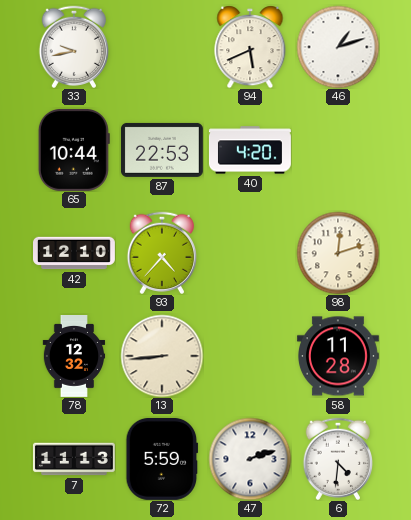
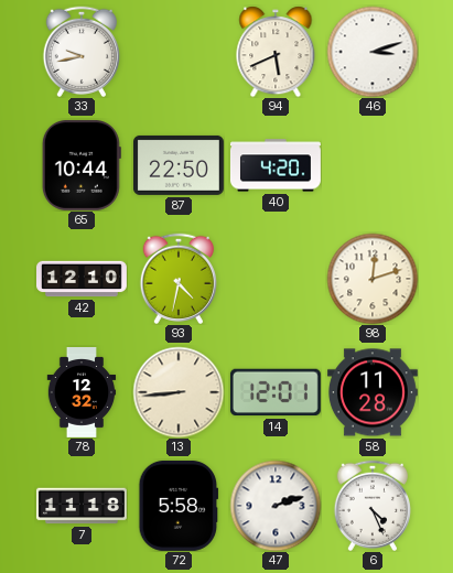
46: 1:12 -> 3:12 (373, 52)
87: 22:53 -> 22:50 (179, 165)
93: 4:37 -> 4:32 (177, 279)
14: none -> 12:01 (276, 392)
7: 11:13 -> 11:18 (82, 506)
72: 5:59 -> 5:58 (179, 506)
6: 4:31 -> 4:26 (371, 506)
